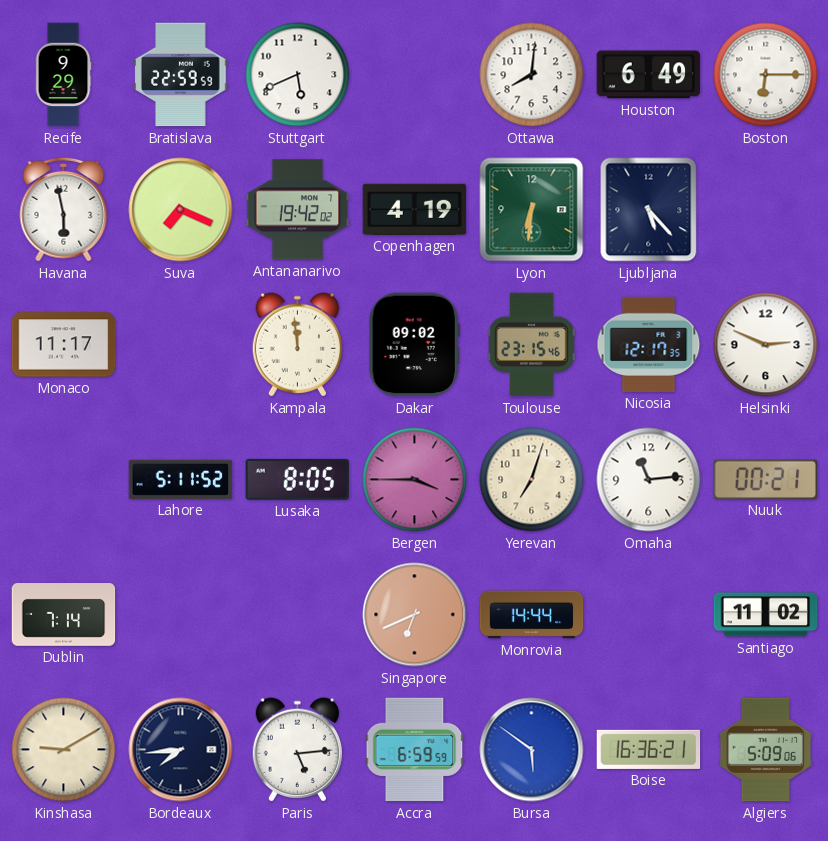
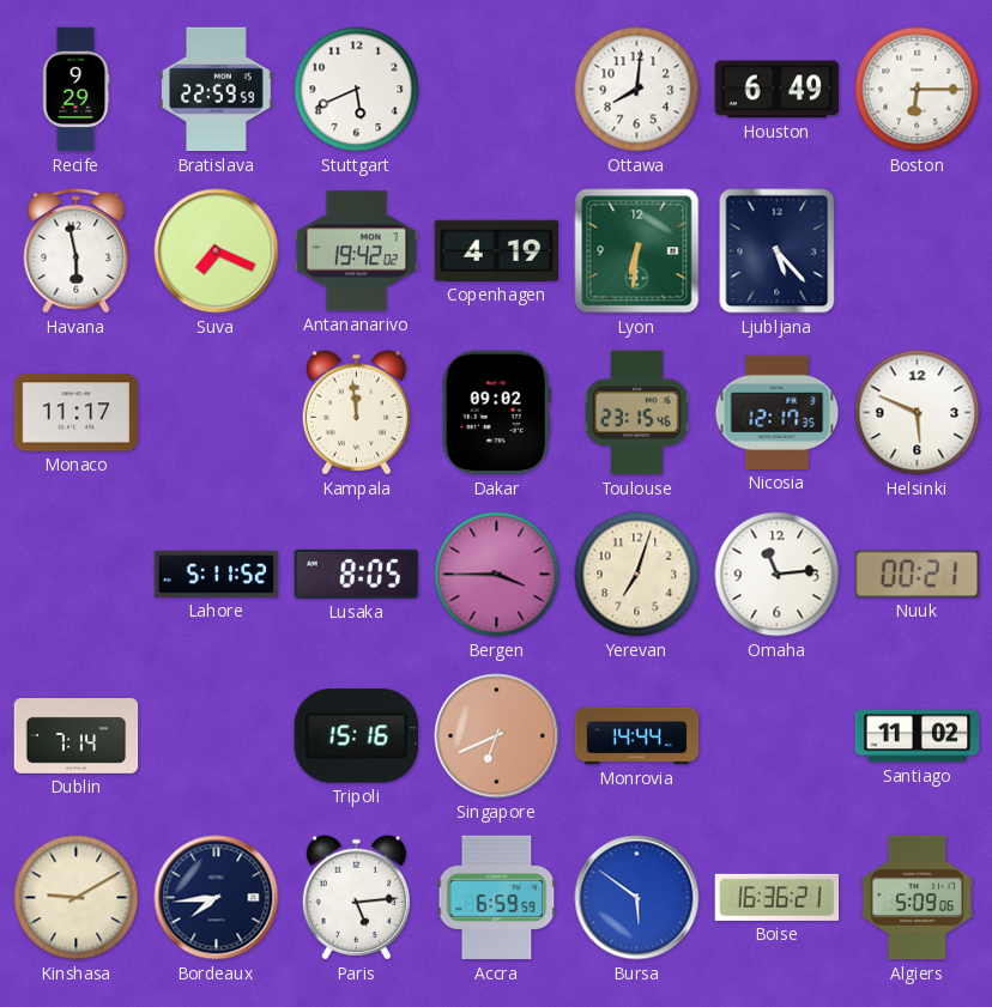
Helsinki: 2:49 -> 5:49 (918, 413)
Tripoli: none -> 15:16 (356, 736)
